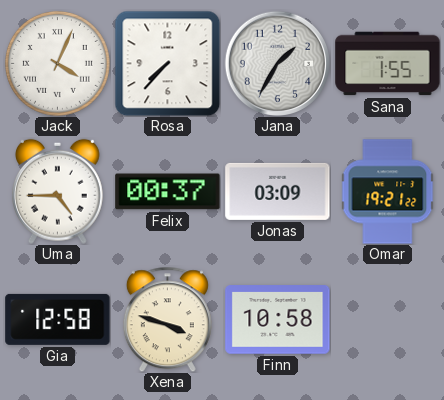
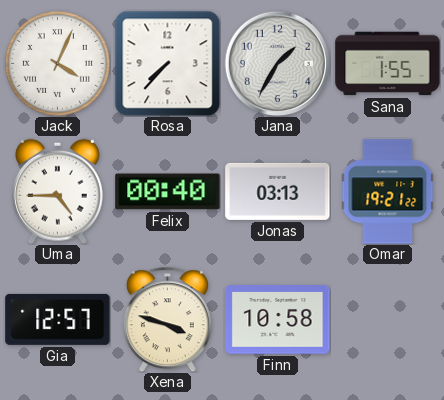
Felix: 00:37 -> 00:40 (168, 192)
Jonas: 03:09 -> 03:13 (278, 191)
Gia: 12:58 -> 12:57 (58, 319)
